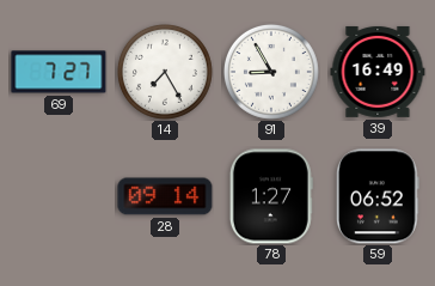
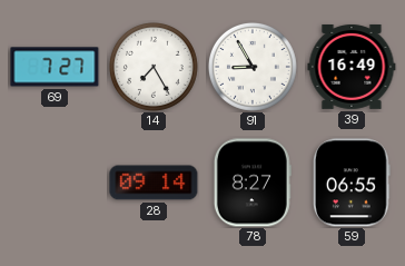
78: 1:27 -> 8:27 (253, 183)
59: 06:52 -> 06:55 (353, 183)
